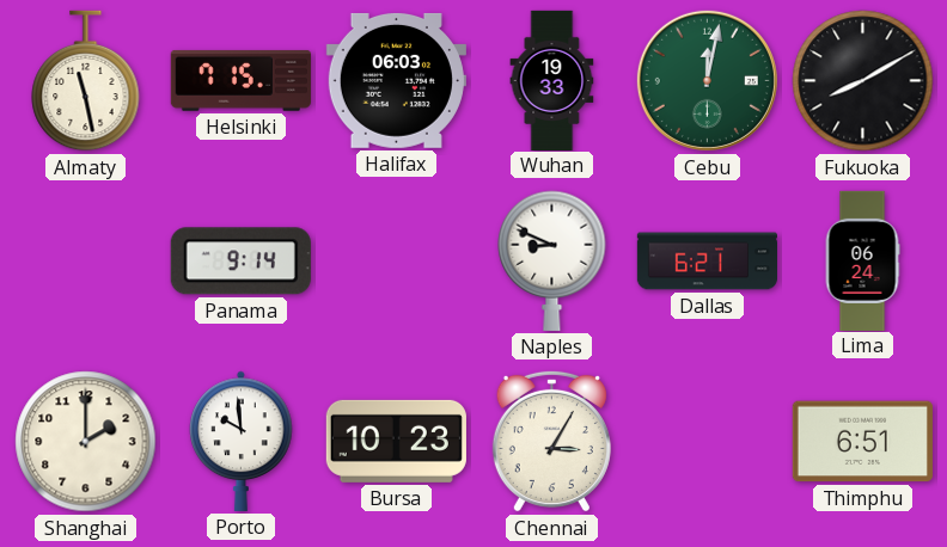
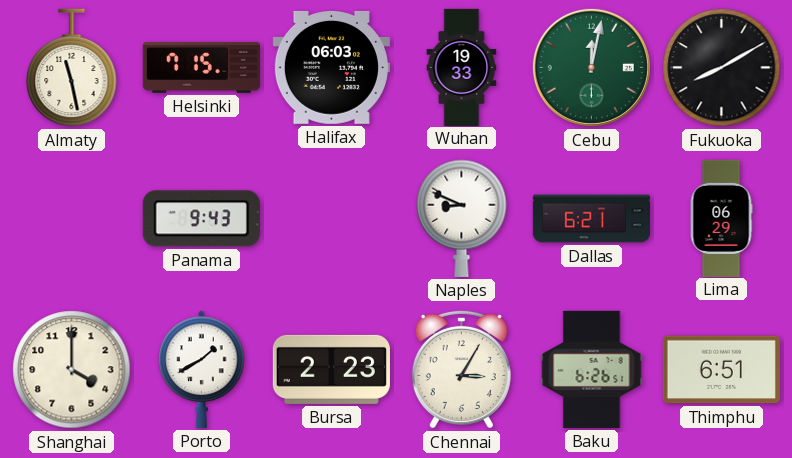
Panama: 9:14 -> 9:43 (201, 219)
Lima: 06:24 -> 06:29 (721, 218)
Shanghai: 2:00 -> 4:00 (72, 370)
Porto: 9:59 -> 1:40 (202, 369)
Bursa: 10:23 -> 2:23 (331, 369)
Baku: none -> 6:26 (592, 369)
